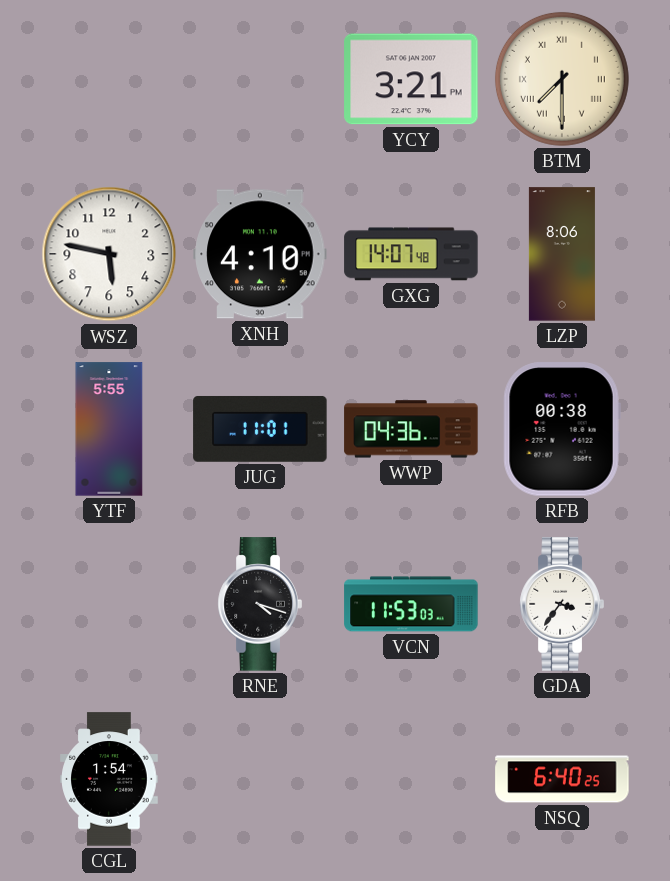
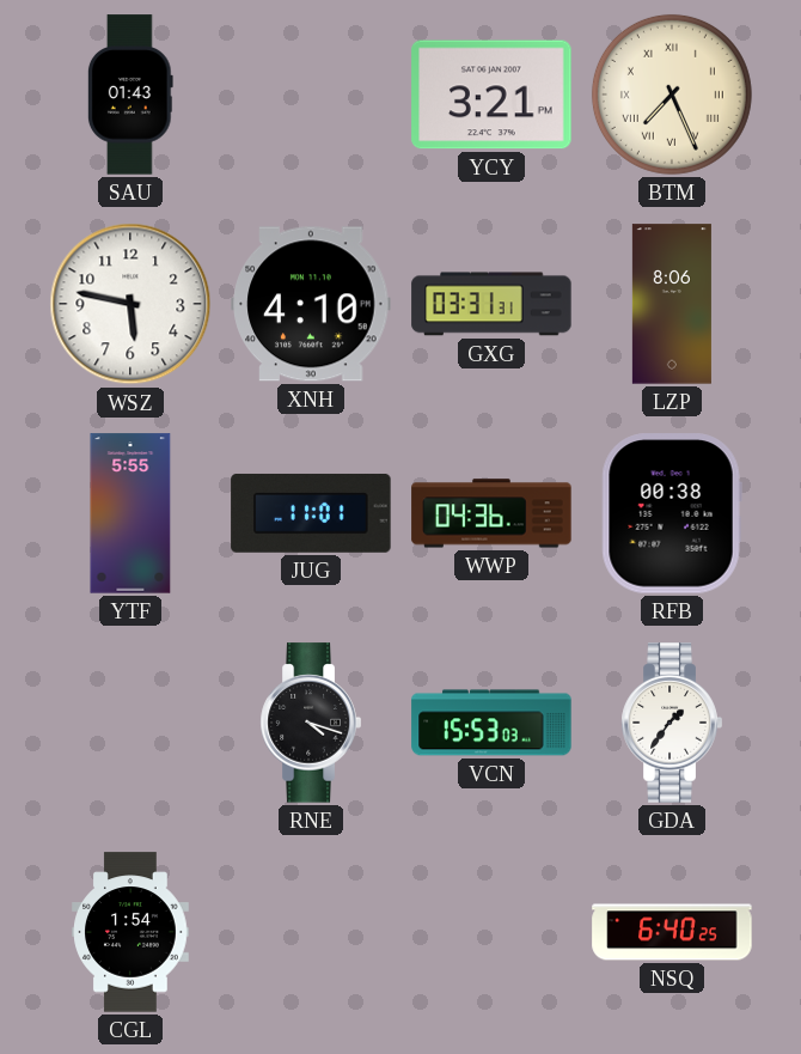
SAU: none -> 01:43 (130, 95)
BTM: 7:30 -> 7:26 (672, 95)
GXG: 14:07 -> 03:31 (491, 304)
VCN: 11:53 -> 15:53 (491, 723)
GDA: 3:36 -> 1:36 (672, 723)
